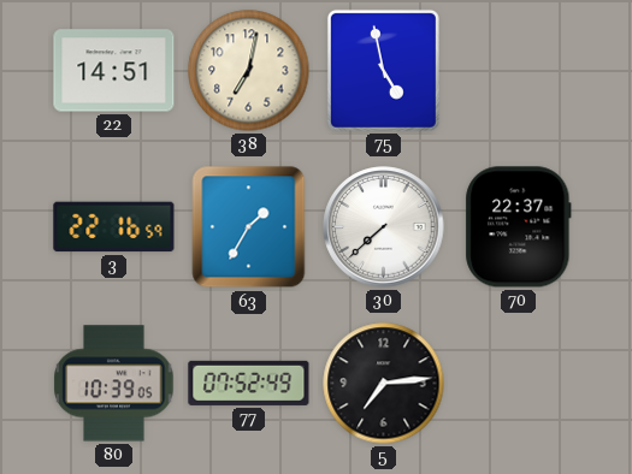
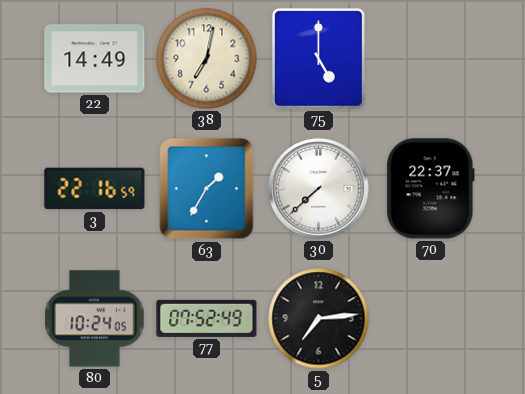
22: 14:51 -> 14:49 (95, 59)
75: 4:58 -> 5:00 (318, 58)
80: 10:39 -> 10:24 (95, 319)
